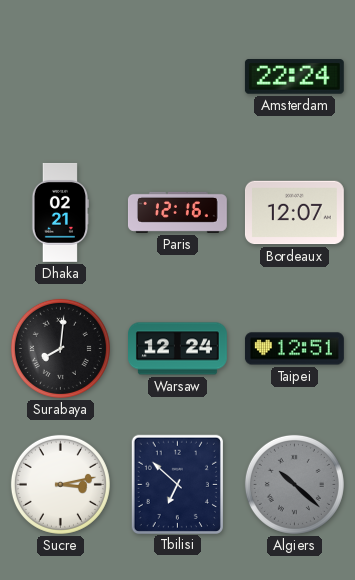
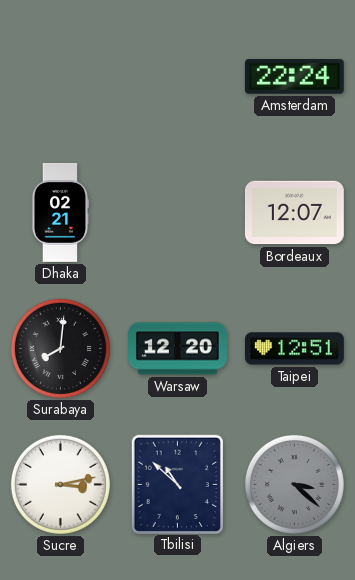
Paris: 12:16 -> none (177, 212)
Warsaw: 12:24 -> 12:20 (178, 349)
Tbilisi: 6:52 -> 10:52 (177, 484)
Algiers: 10:22 -> 3:22 (294, 484)
